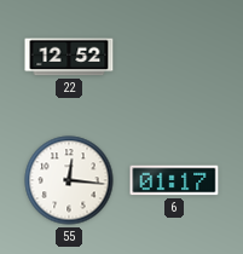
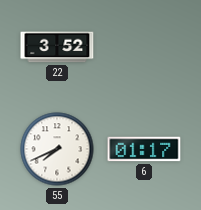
22: 12:52 -> 3:52 (57, 47)
55: 12:16 -> 7:41 (57, 149)
